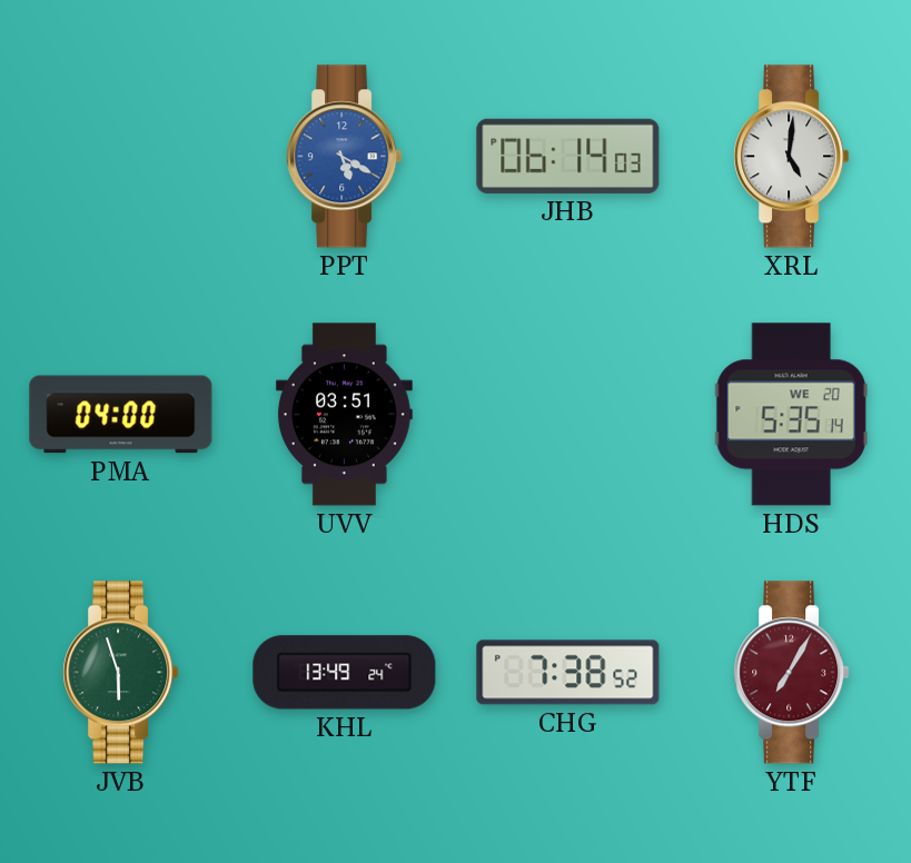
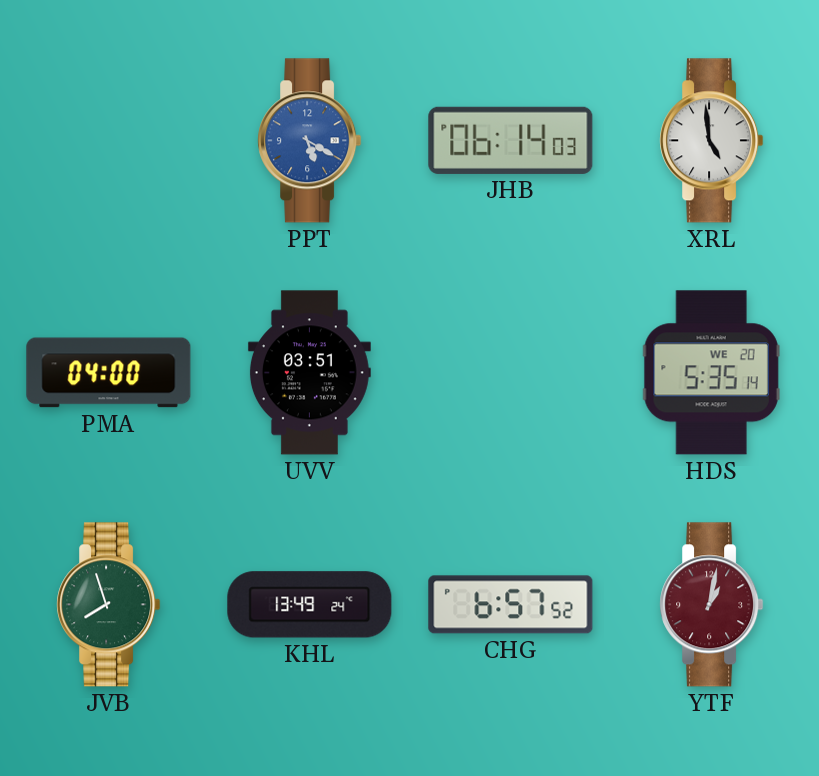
XRL: 5:01 -> 4:59 (712, 141)
JVB: 5:57 -> 7:57 (109, 605)
CHG: 7:38 -> 6:57 (511, 605)
YTF: 7:05 -> 1:02 (712, 605)
